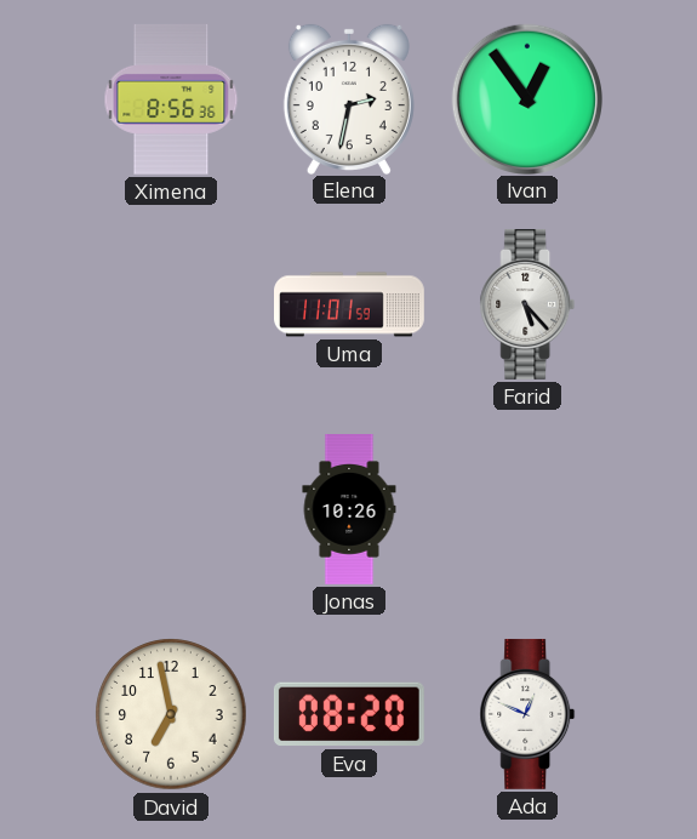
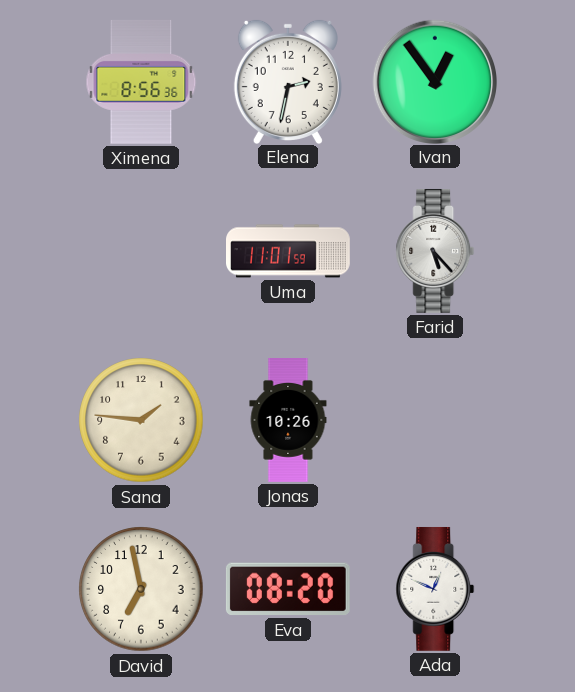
Sana: none -> 1:46 (141, 420)
